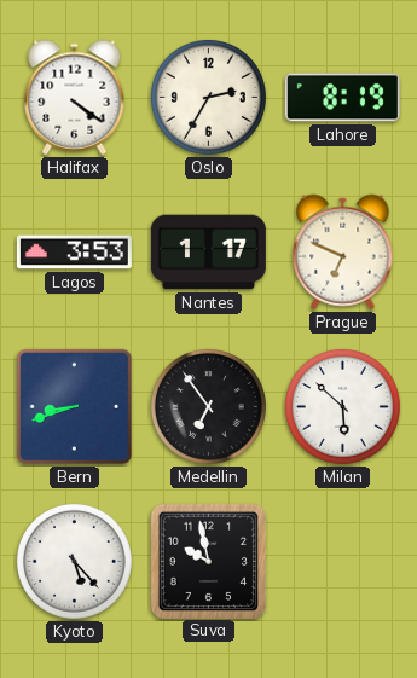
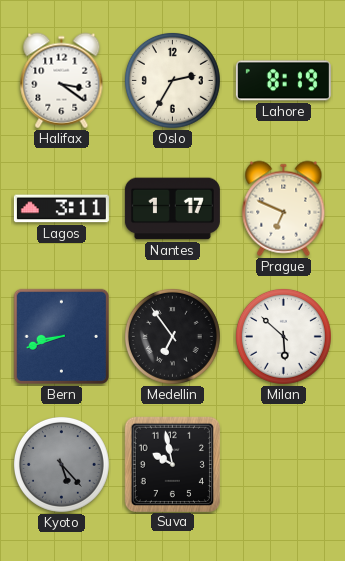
Halifax: 4:21 -> 3:21 (62, 81)
Lagos: 3:53 -> 3:11 (61, 209)
Kyoto dial: white -> grey (61, 464)
